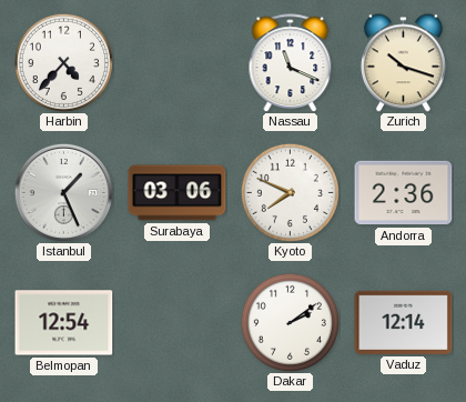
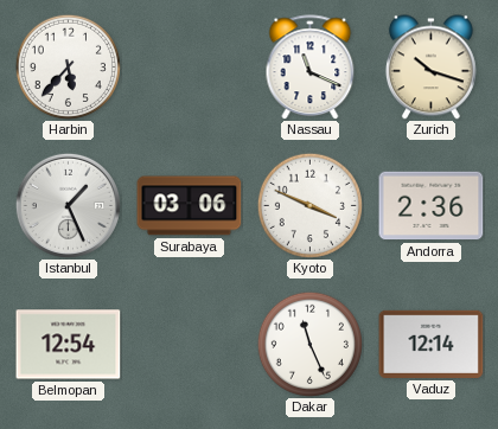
Harbin: 4:37 -> 5:37 (68, 66)
Kyoto: 7:49 -> 3:49 (309, 205)
Dakar: 2:09 -> 11:26 (309, 344)
